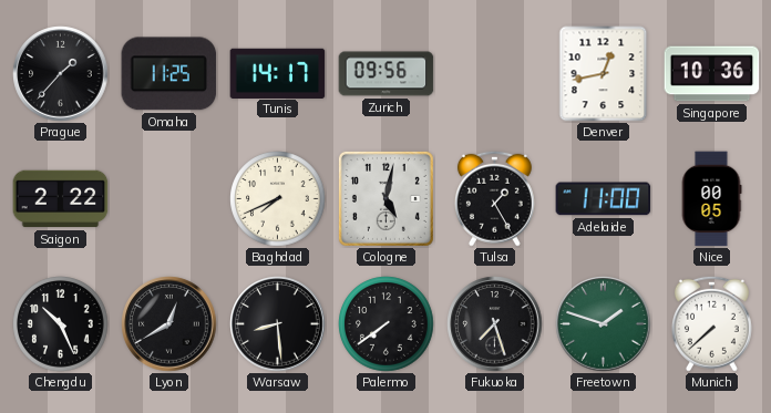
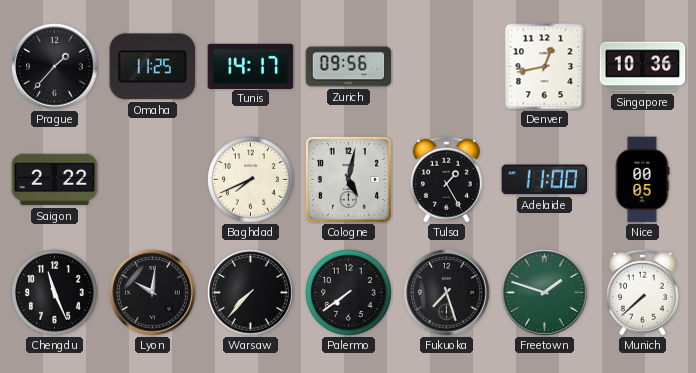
Chengdu: 10:26 -> 11:26 (55, 293)
Lyon: 12:40 -> 10:01 (153, 293)
Warsaw: 8:29 -> 7:37 (251, 293)
